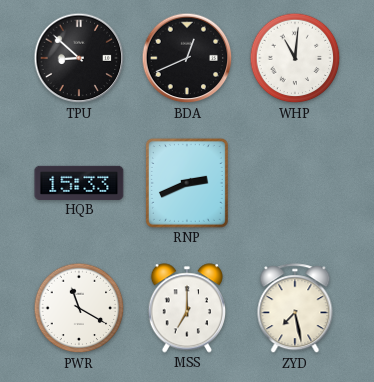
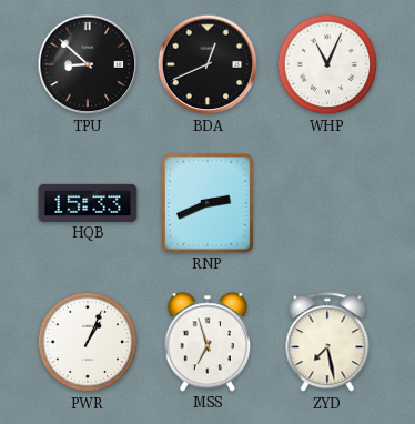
WHP: 11:01 -> 11:04 (327, 64)
PWR: 11:20 -> 1:04 (88, 342)
MSS: 7:00 -> 6:57 (206, 342)
